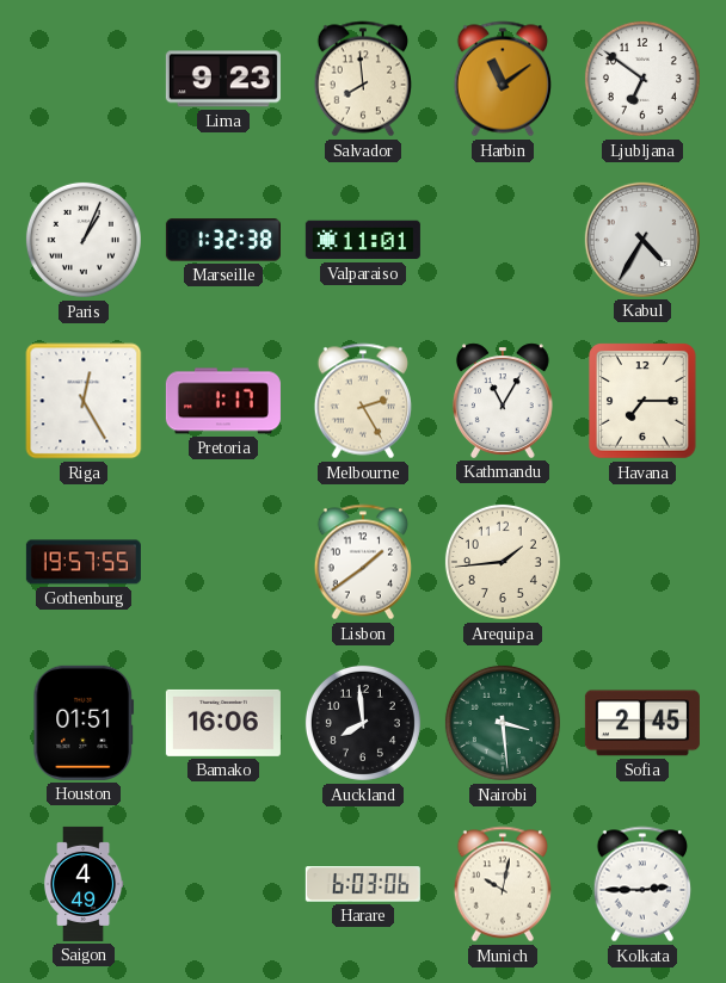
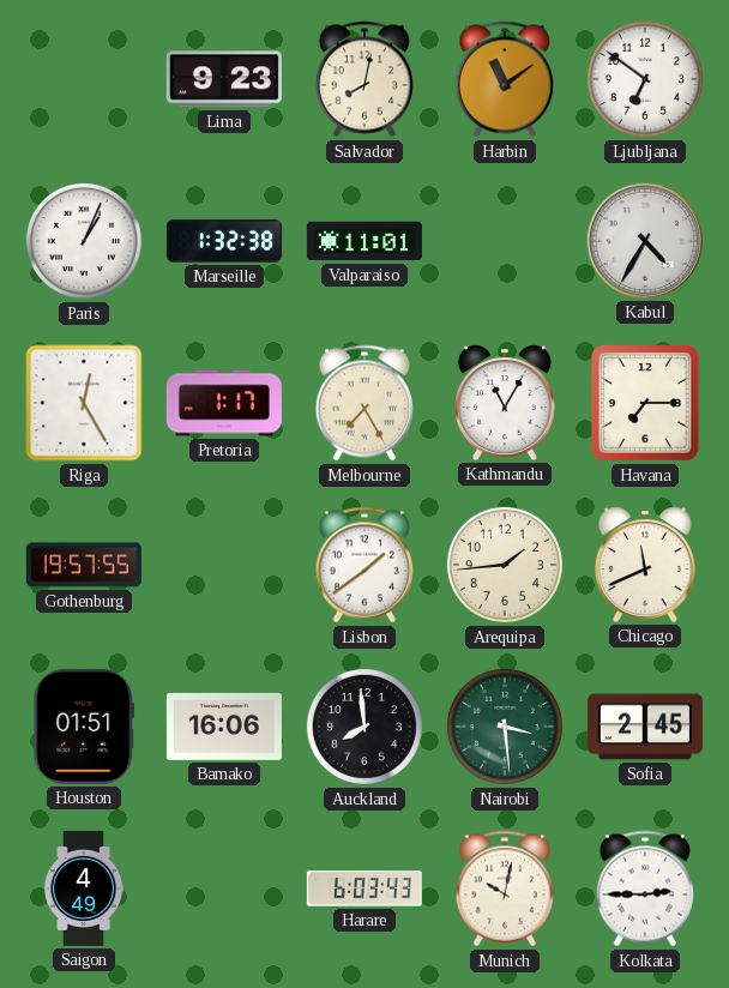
Salvador: 7:59 -> 8:02 (363, 79)
Melbourne: 2:25 -> 7:25 (363, 403)
Chicago: none -> 11:41 (645, 565)
Harare: 6:03:06 -> 6:03:43 (365, 888)
